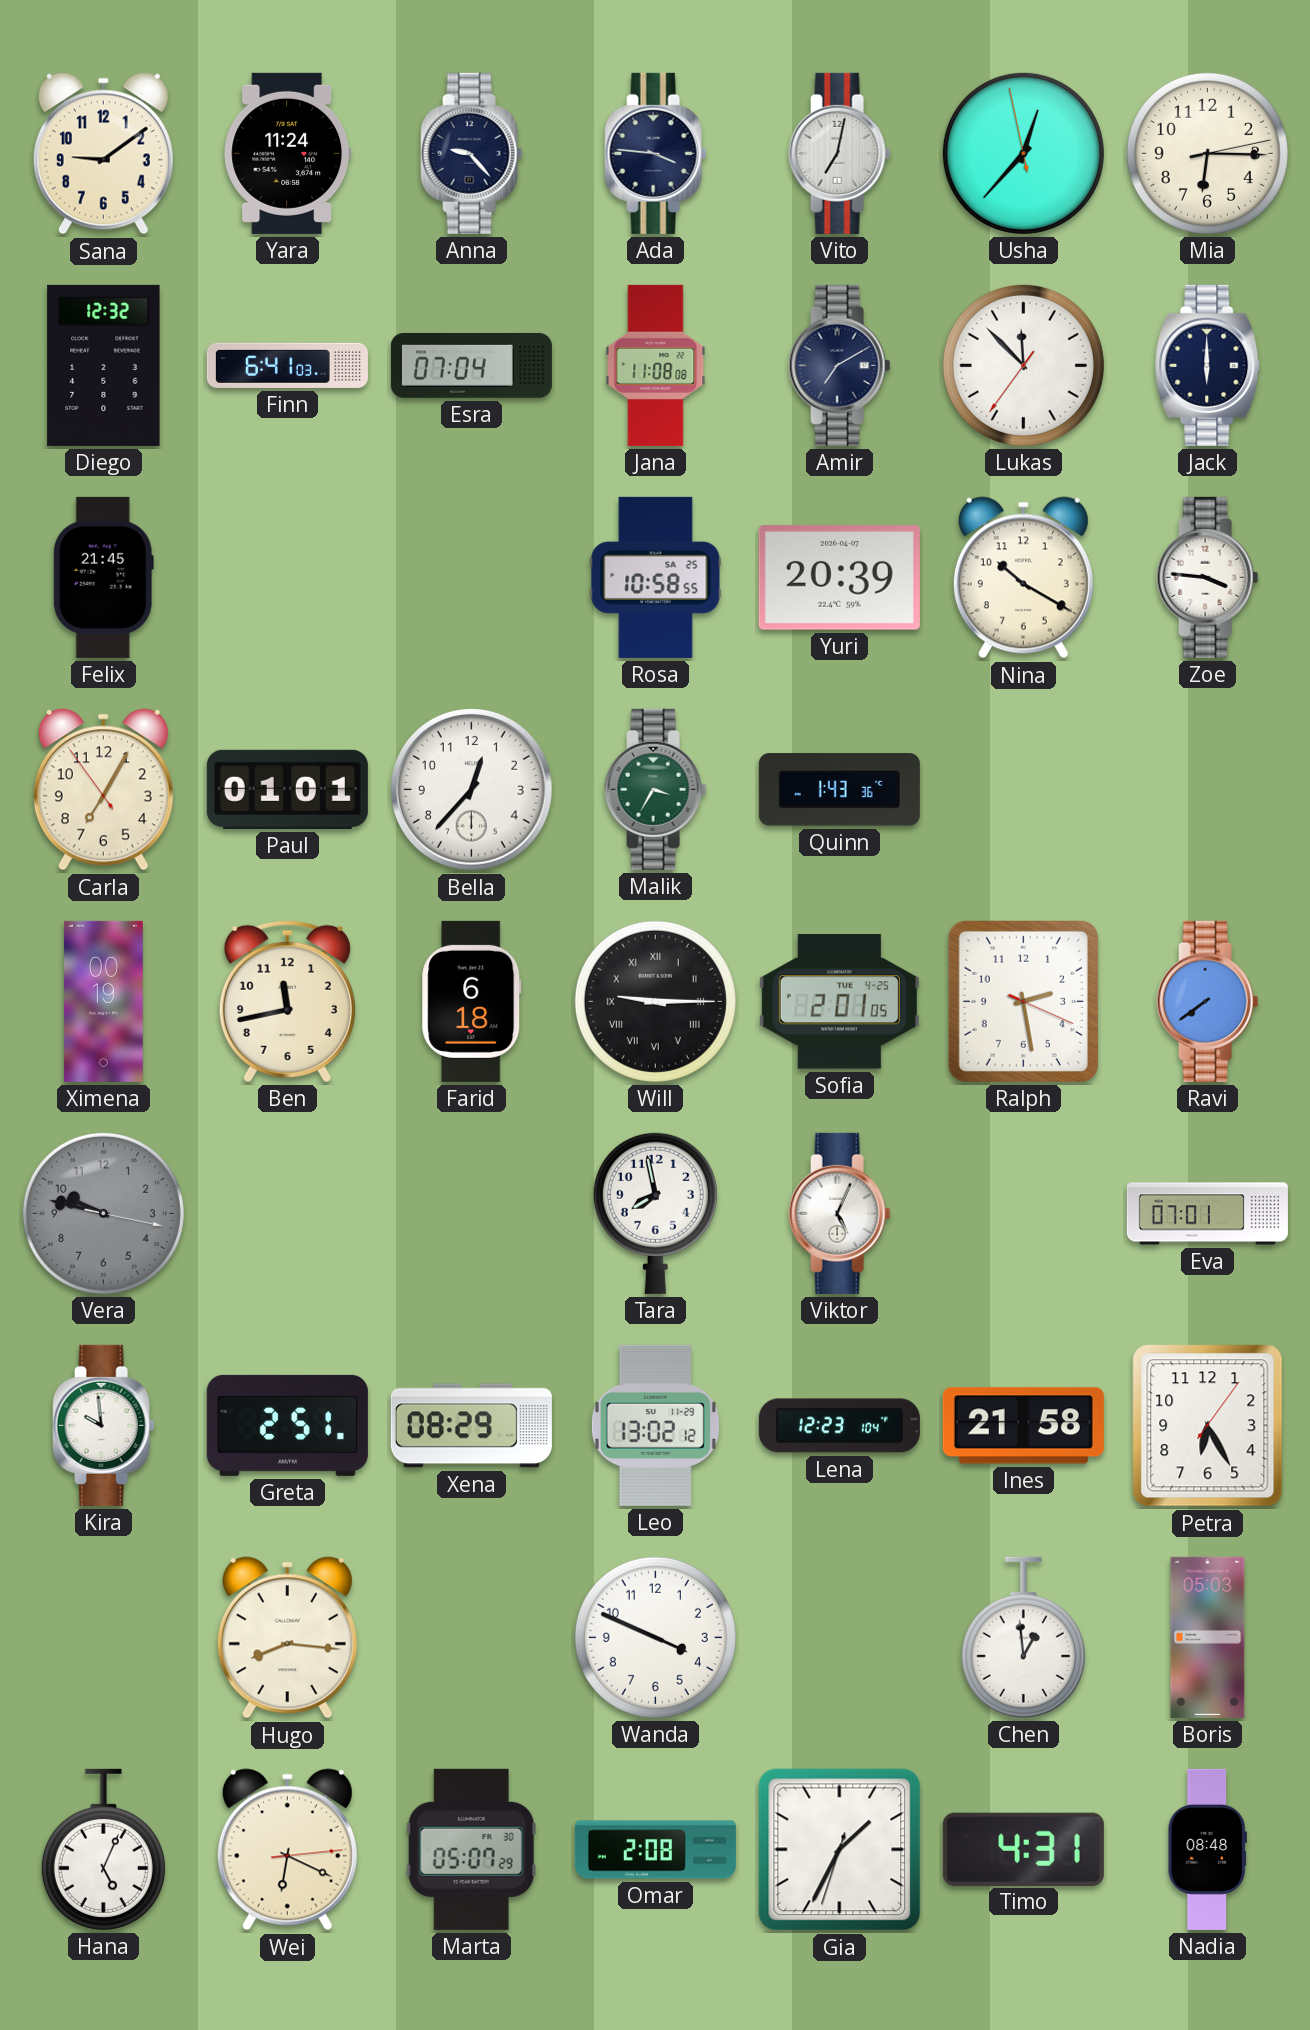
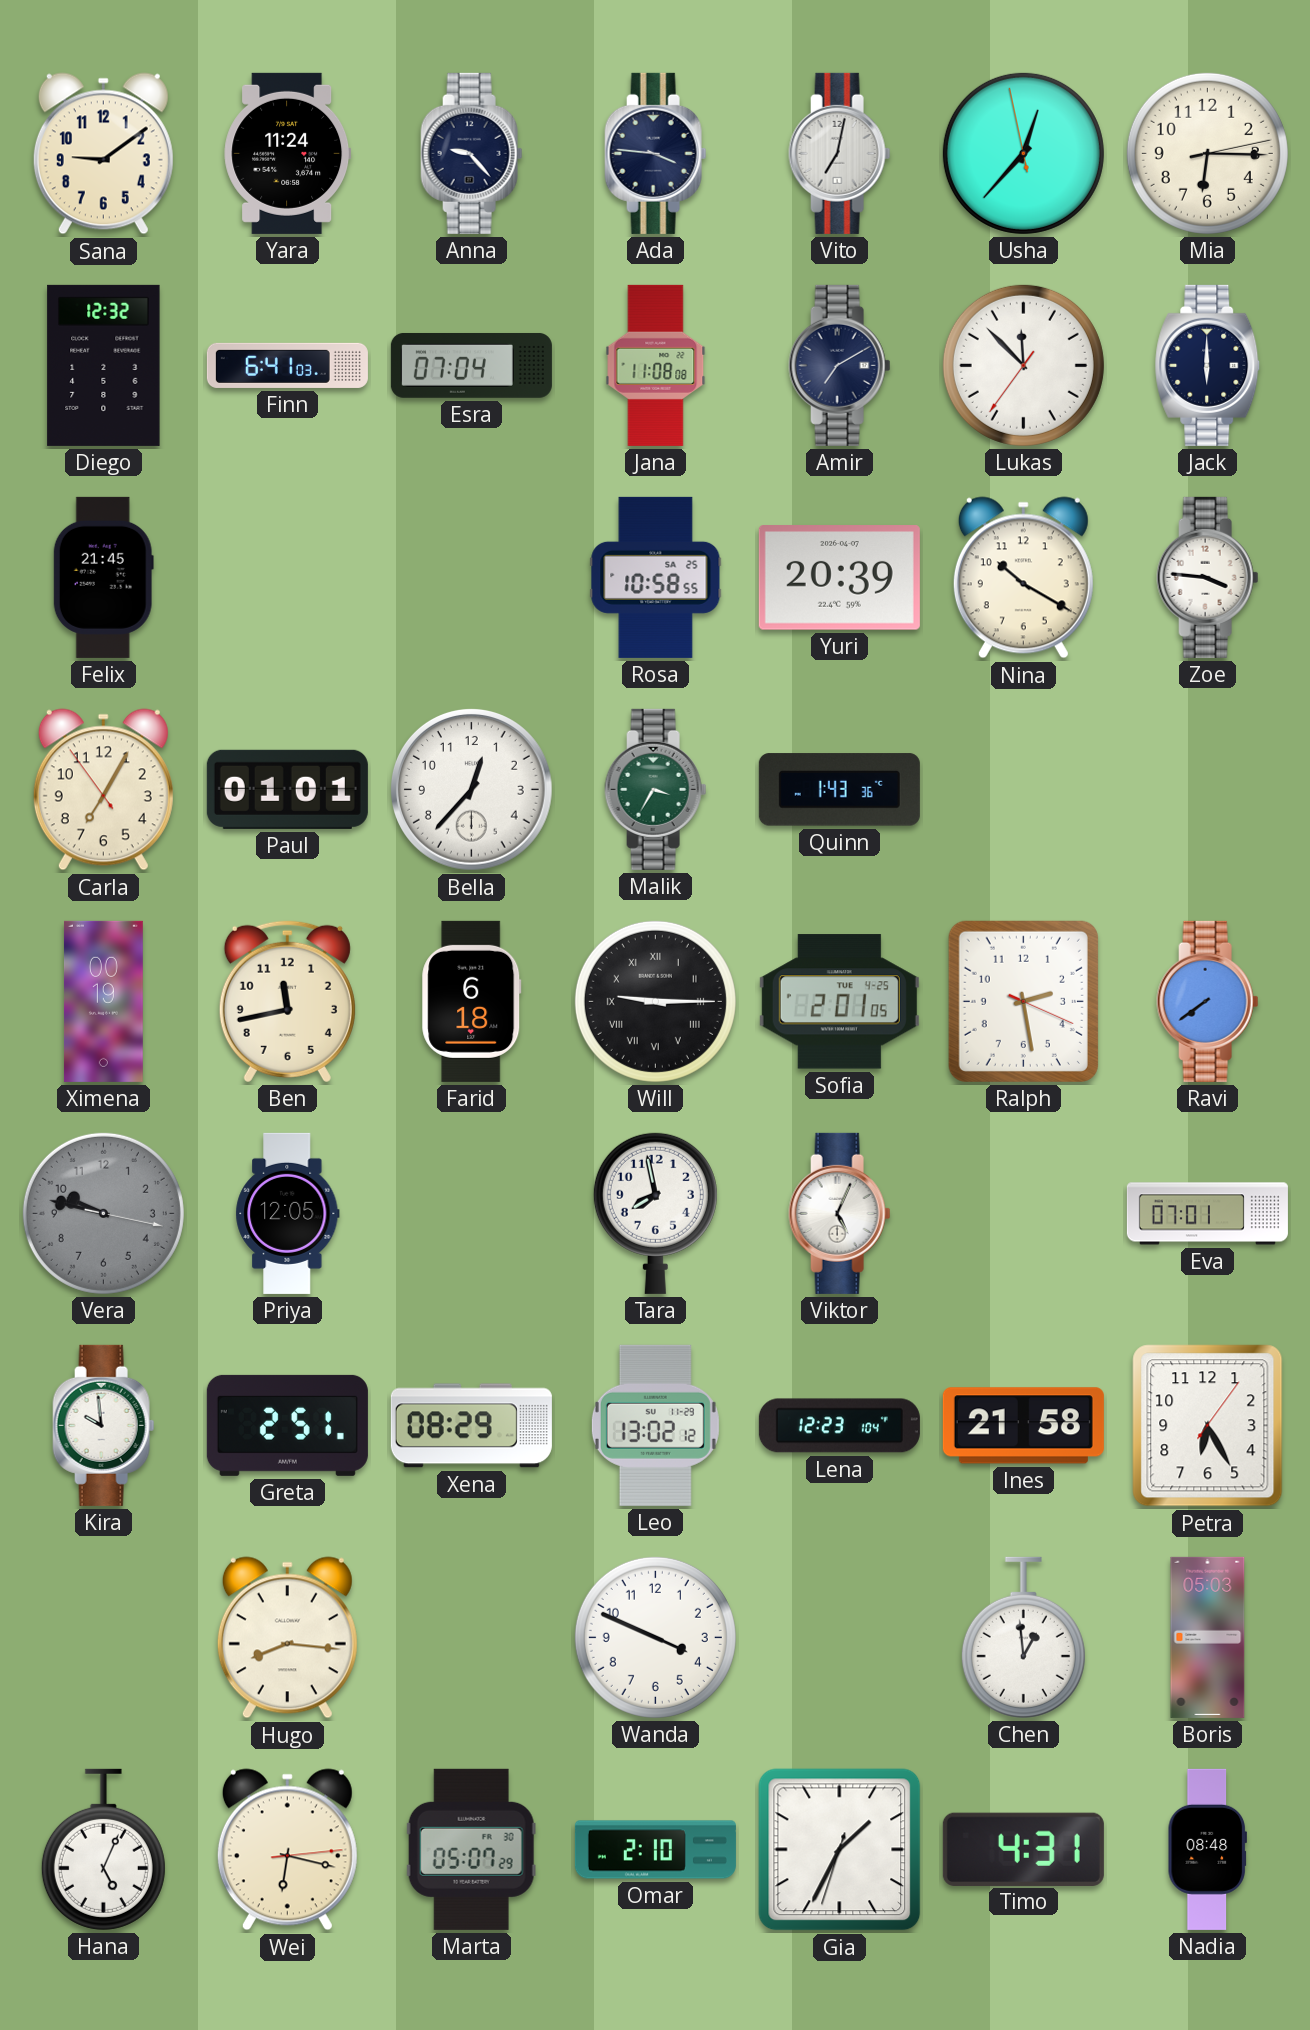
Priya: none -> 12:05 (288, 1213)
Wei: 6:19 -> 6:17 (287, 1850)
Omar: 2:08 -> 2:10 (655, 1850)
